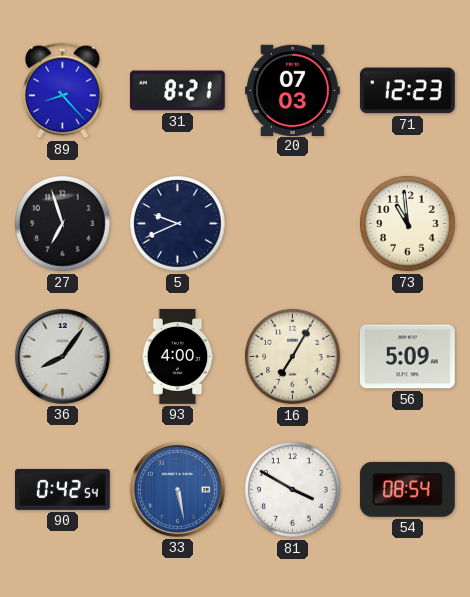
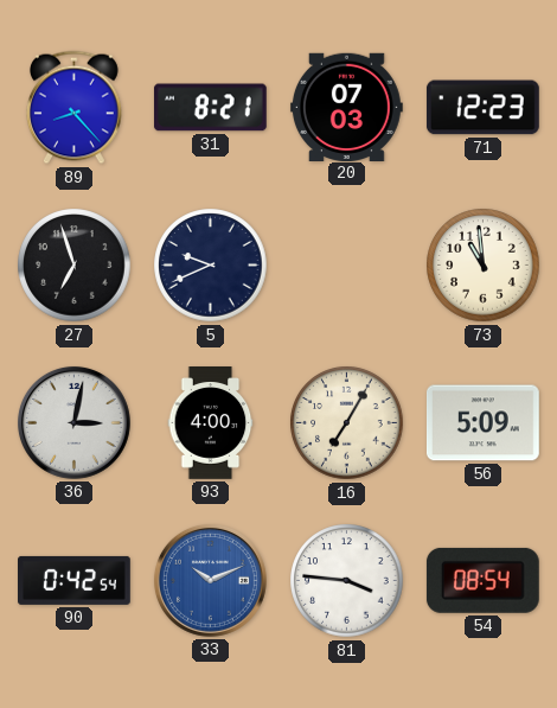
36: 8:06 -> 3:02 (73, 422)
33: 5:28 -> 10:11 (210, 580)
81: 3:50 -> 3:46 (347, 581)
